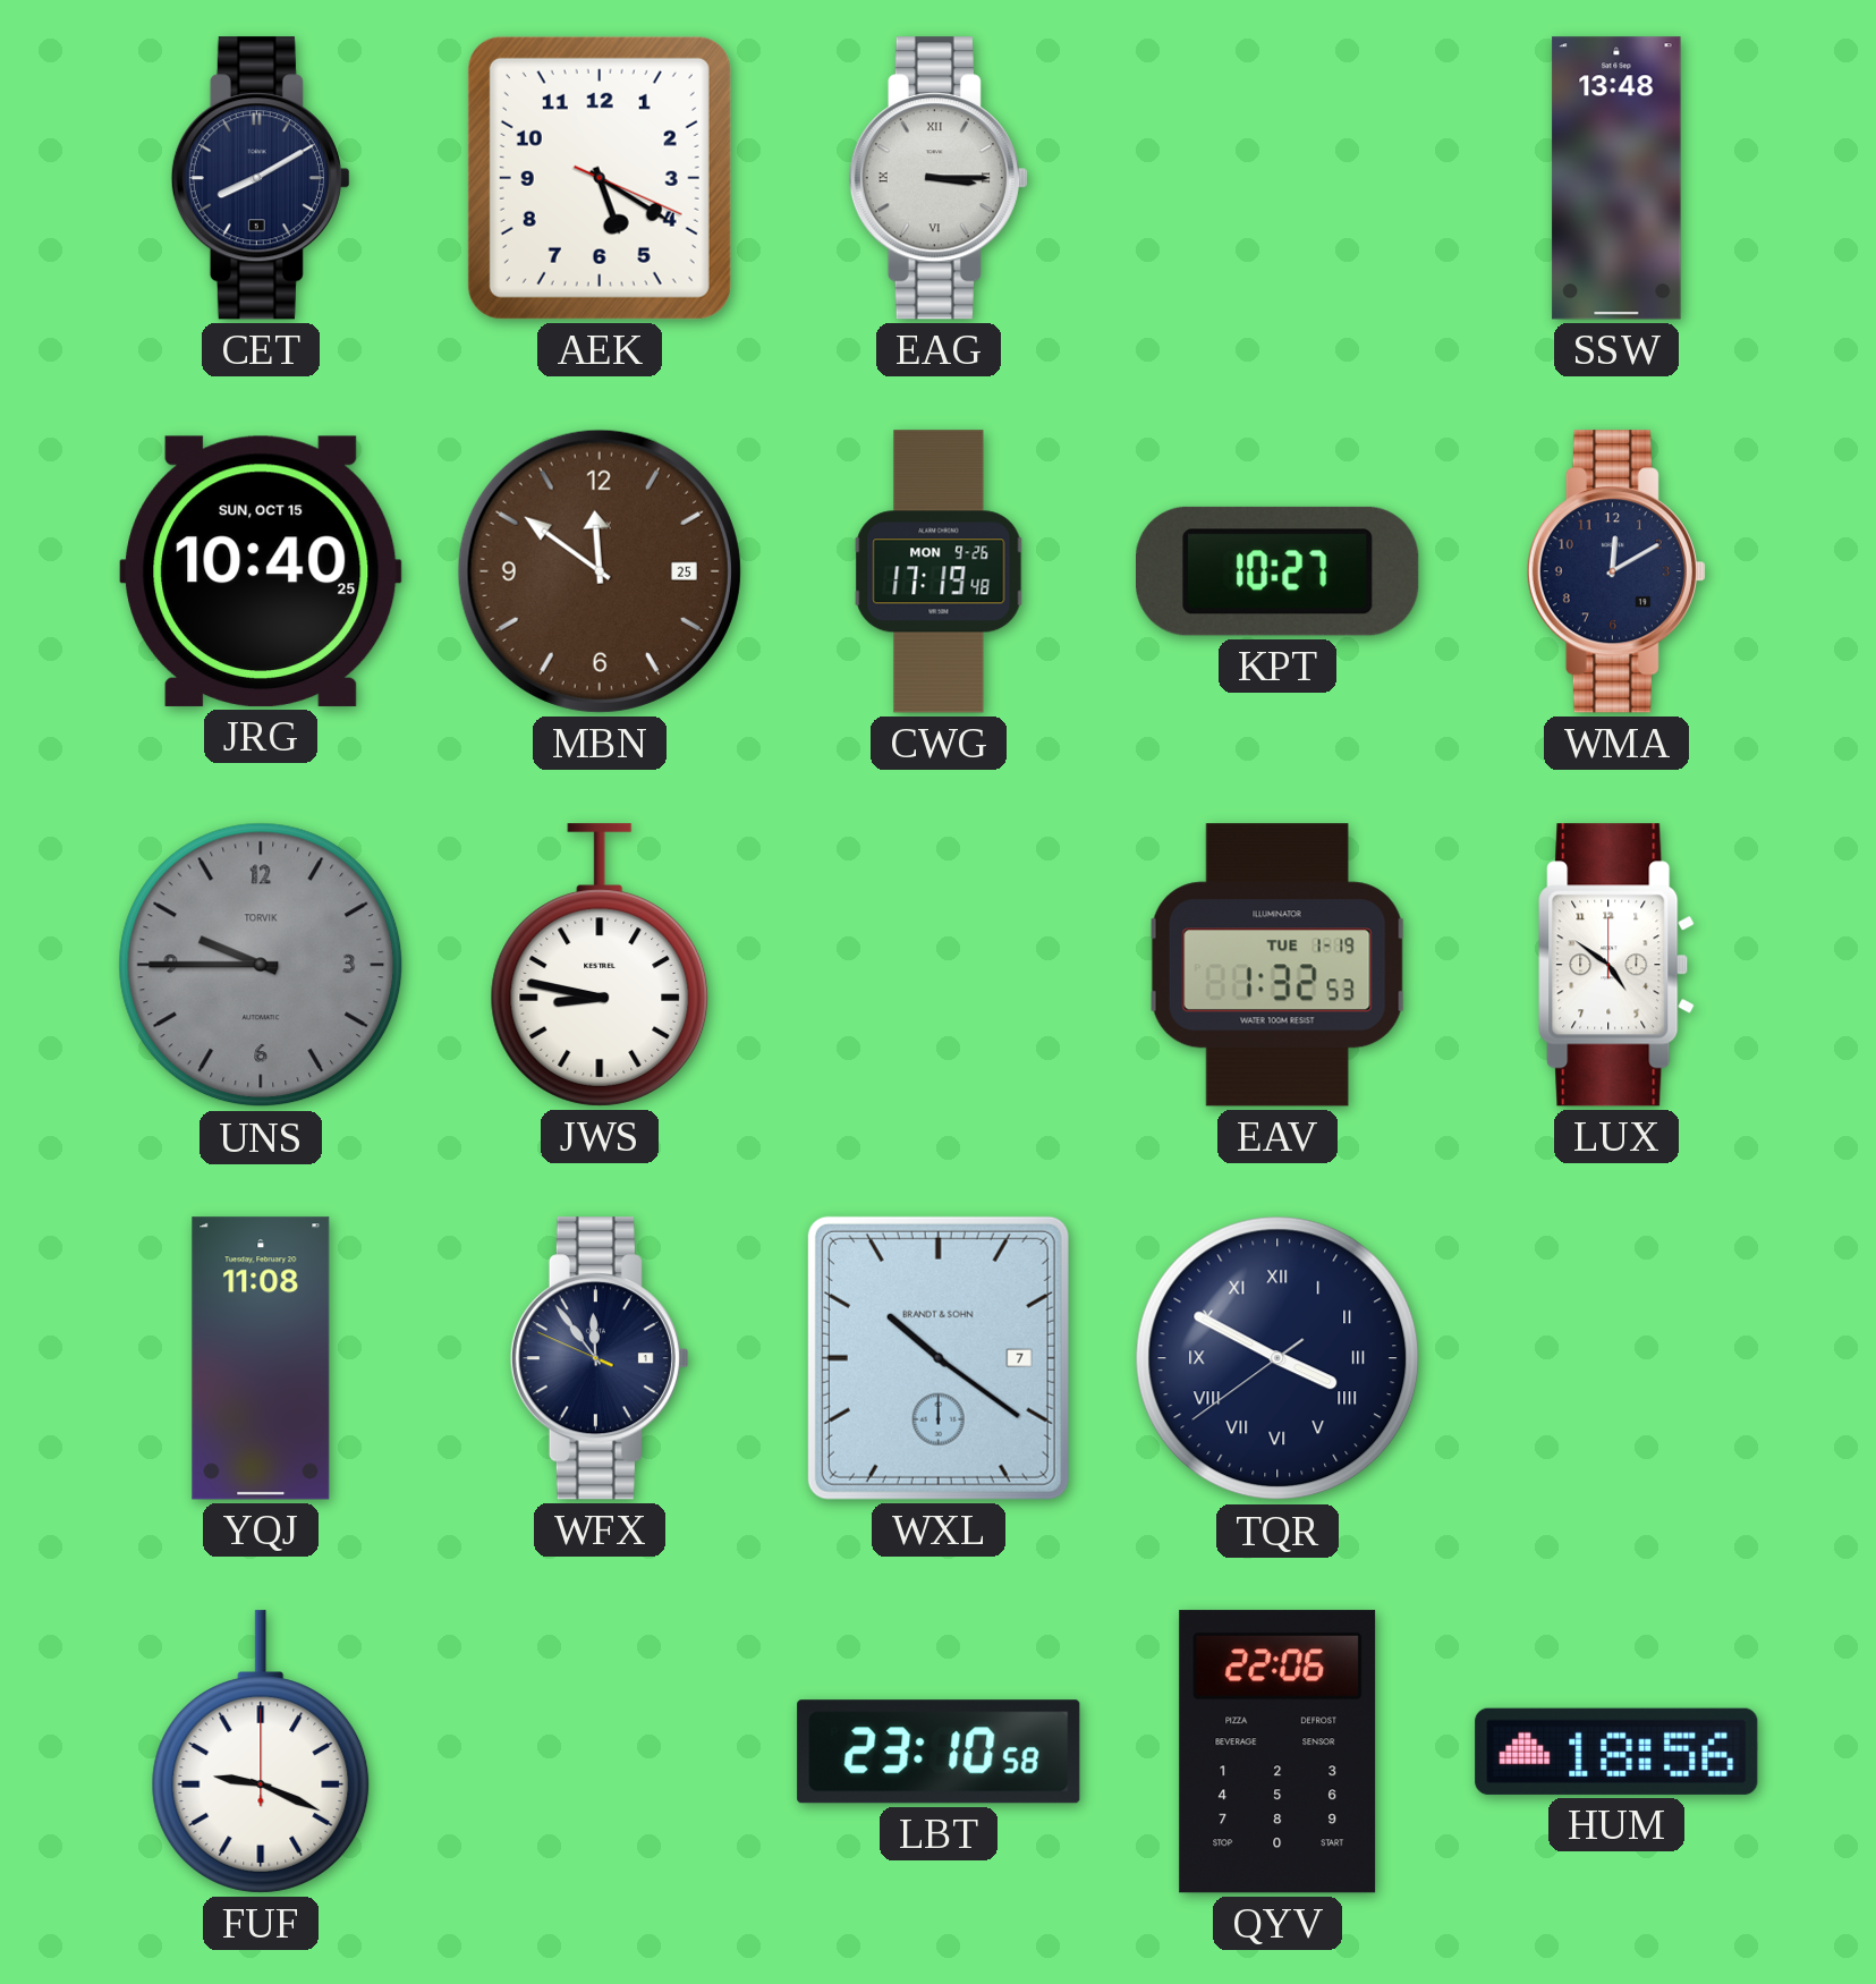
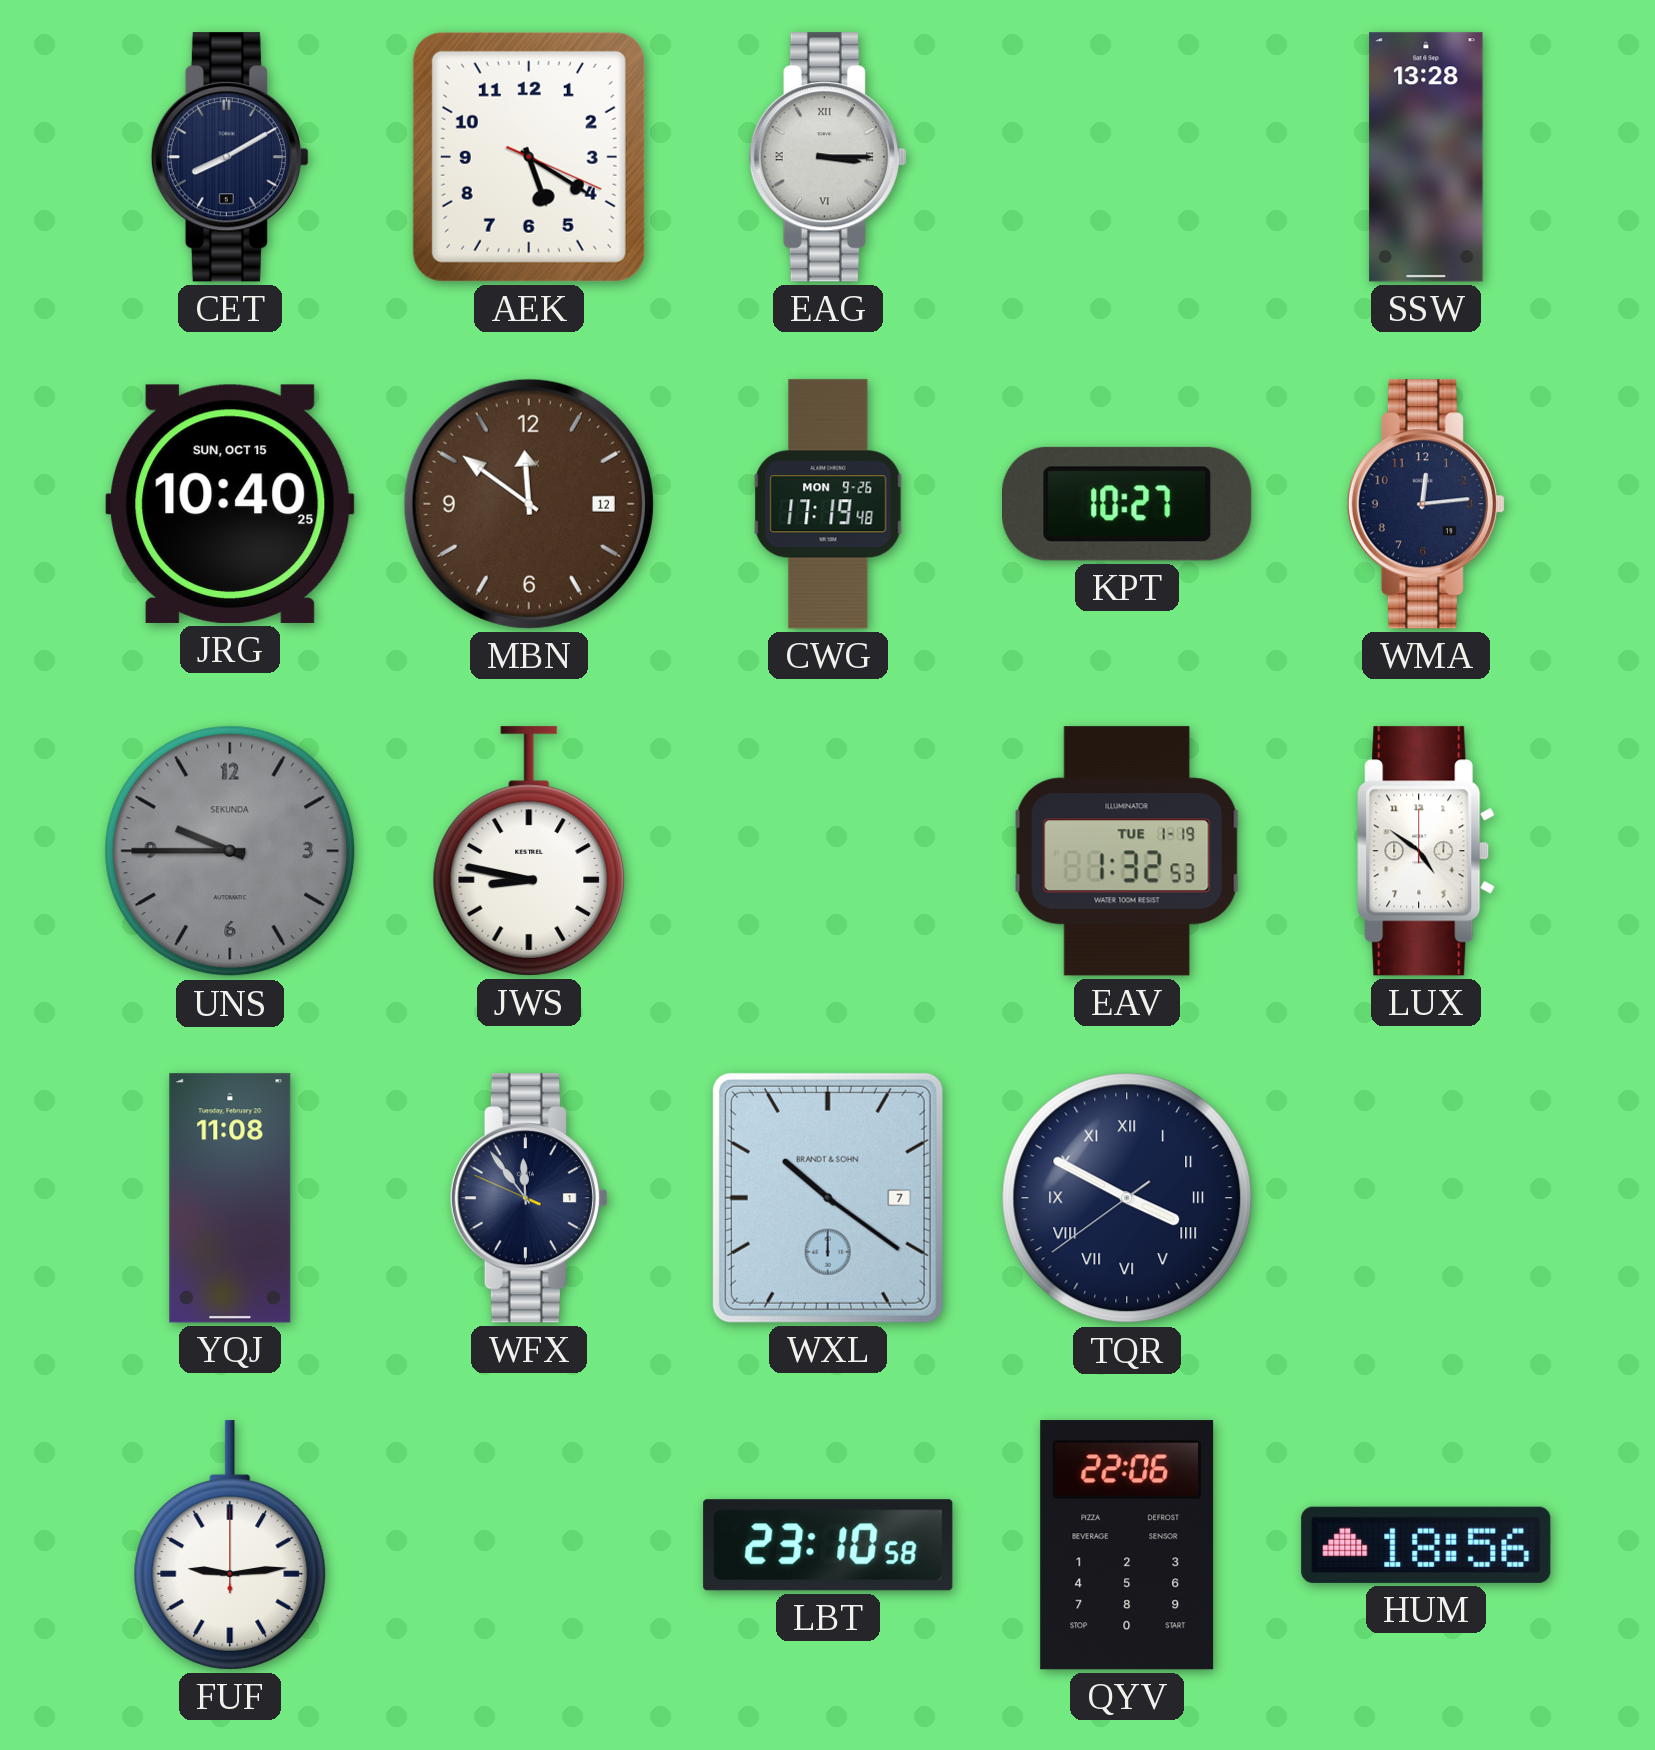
SSW: 13:48 -> 13:28 (1426, 157)
MBN date: 25 -> 12 (529, 504)
WMA: 12:10 -> 12:14 (1426, 504)
UNS brand: TORVIK -> SEKUNDA (230, 851)
FUF: 9:19 -> 9:14 (230, 1545)
